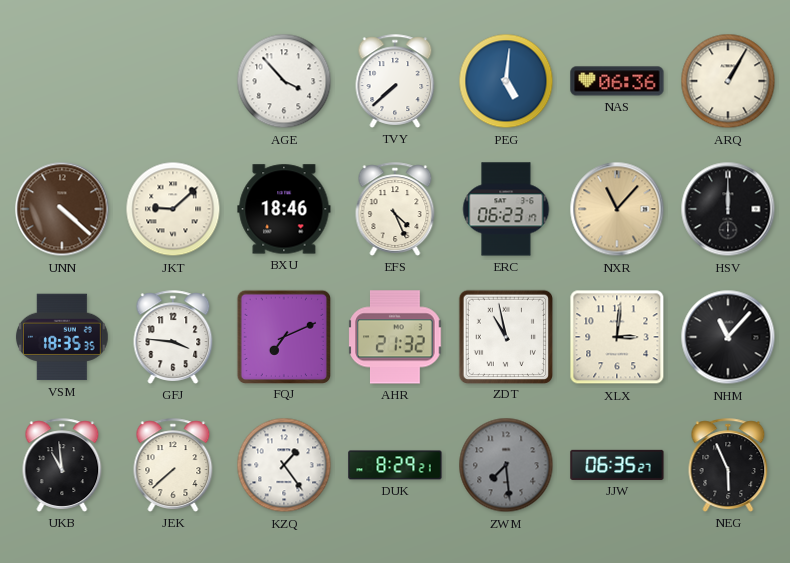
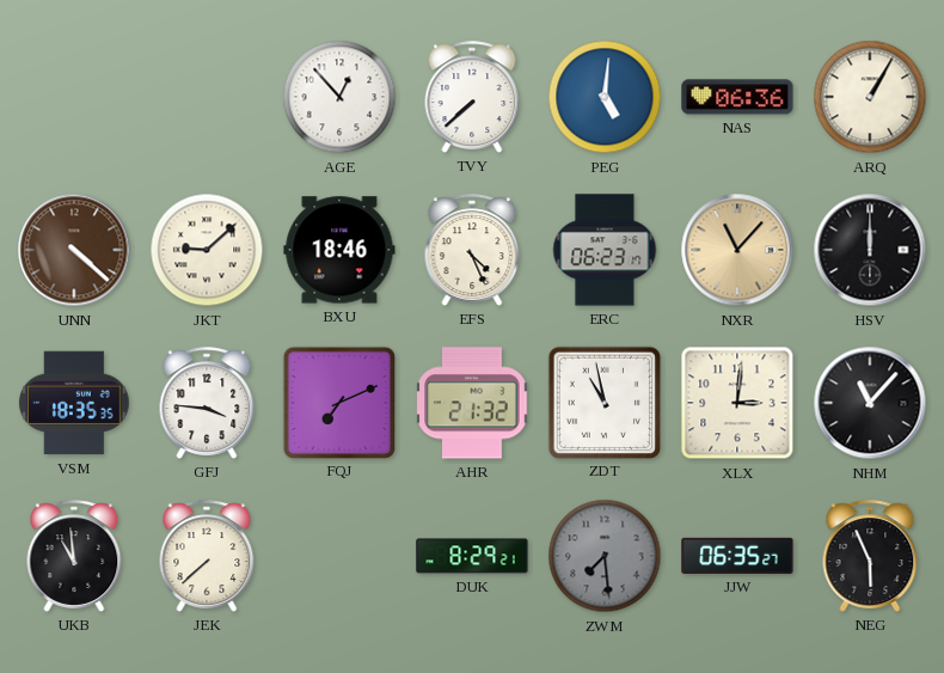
AGE: 3:53 -> 12:53 (339, 97)
KZQ: 1:24 -> none (284, 465)
